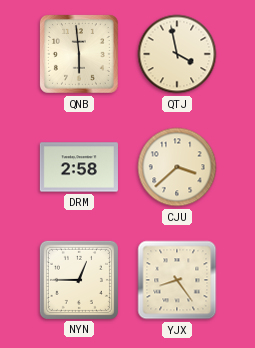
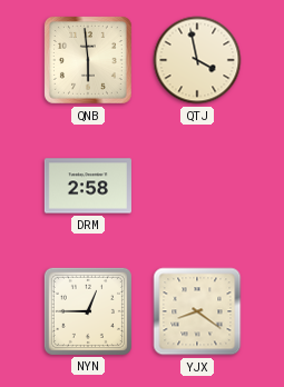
CJU: 3:38 -> none (177, 167)
YJX: 8:24 -> 8:21 (197, 311)
